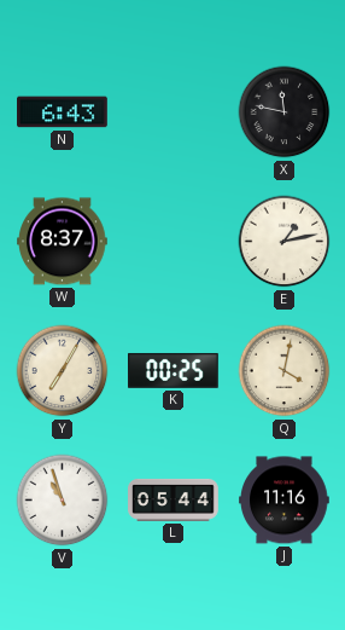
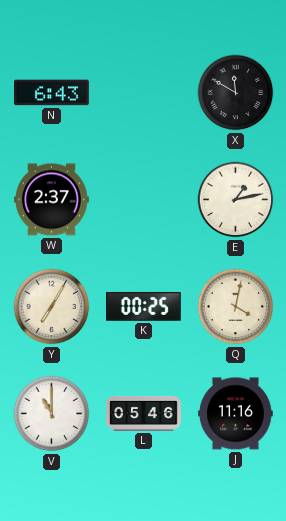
X: 11:47 -> 11:50 (236, 93)
W: 8:37 -> 2:37 (52, 200)
V: 10:57 -> 11:00 (52, 414)
L: 05:44 -> 05:46 (144, 413)
